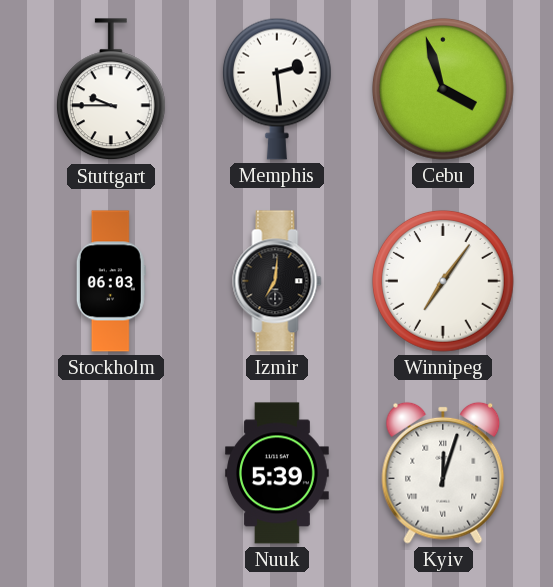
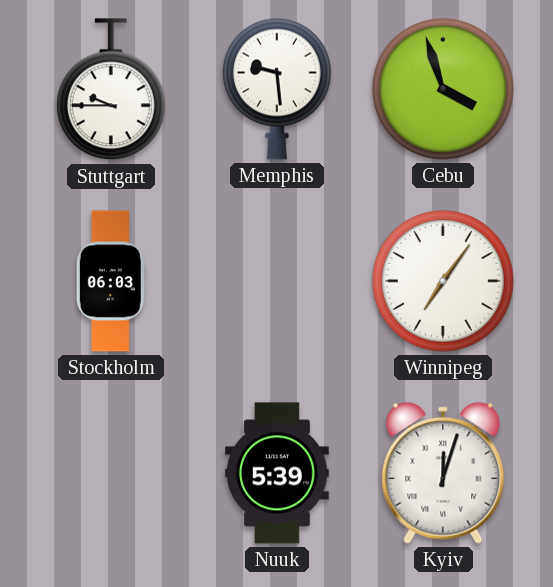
Memphis: 2:29 -> 9:29 (277, 89)
Izmir: 7:01 -> none (277, 281)
